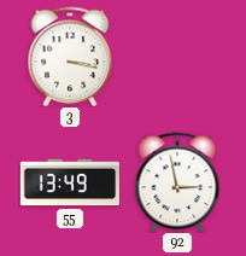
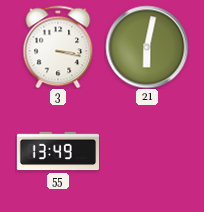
21: none -> 6:02 (147, 47)
92: 2:58 -> none (177, 182)
